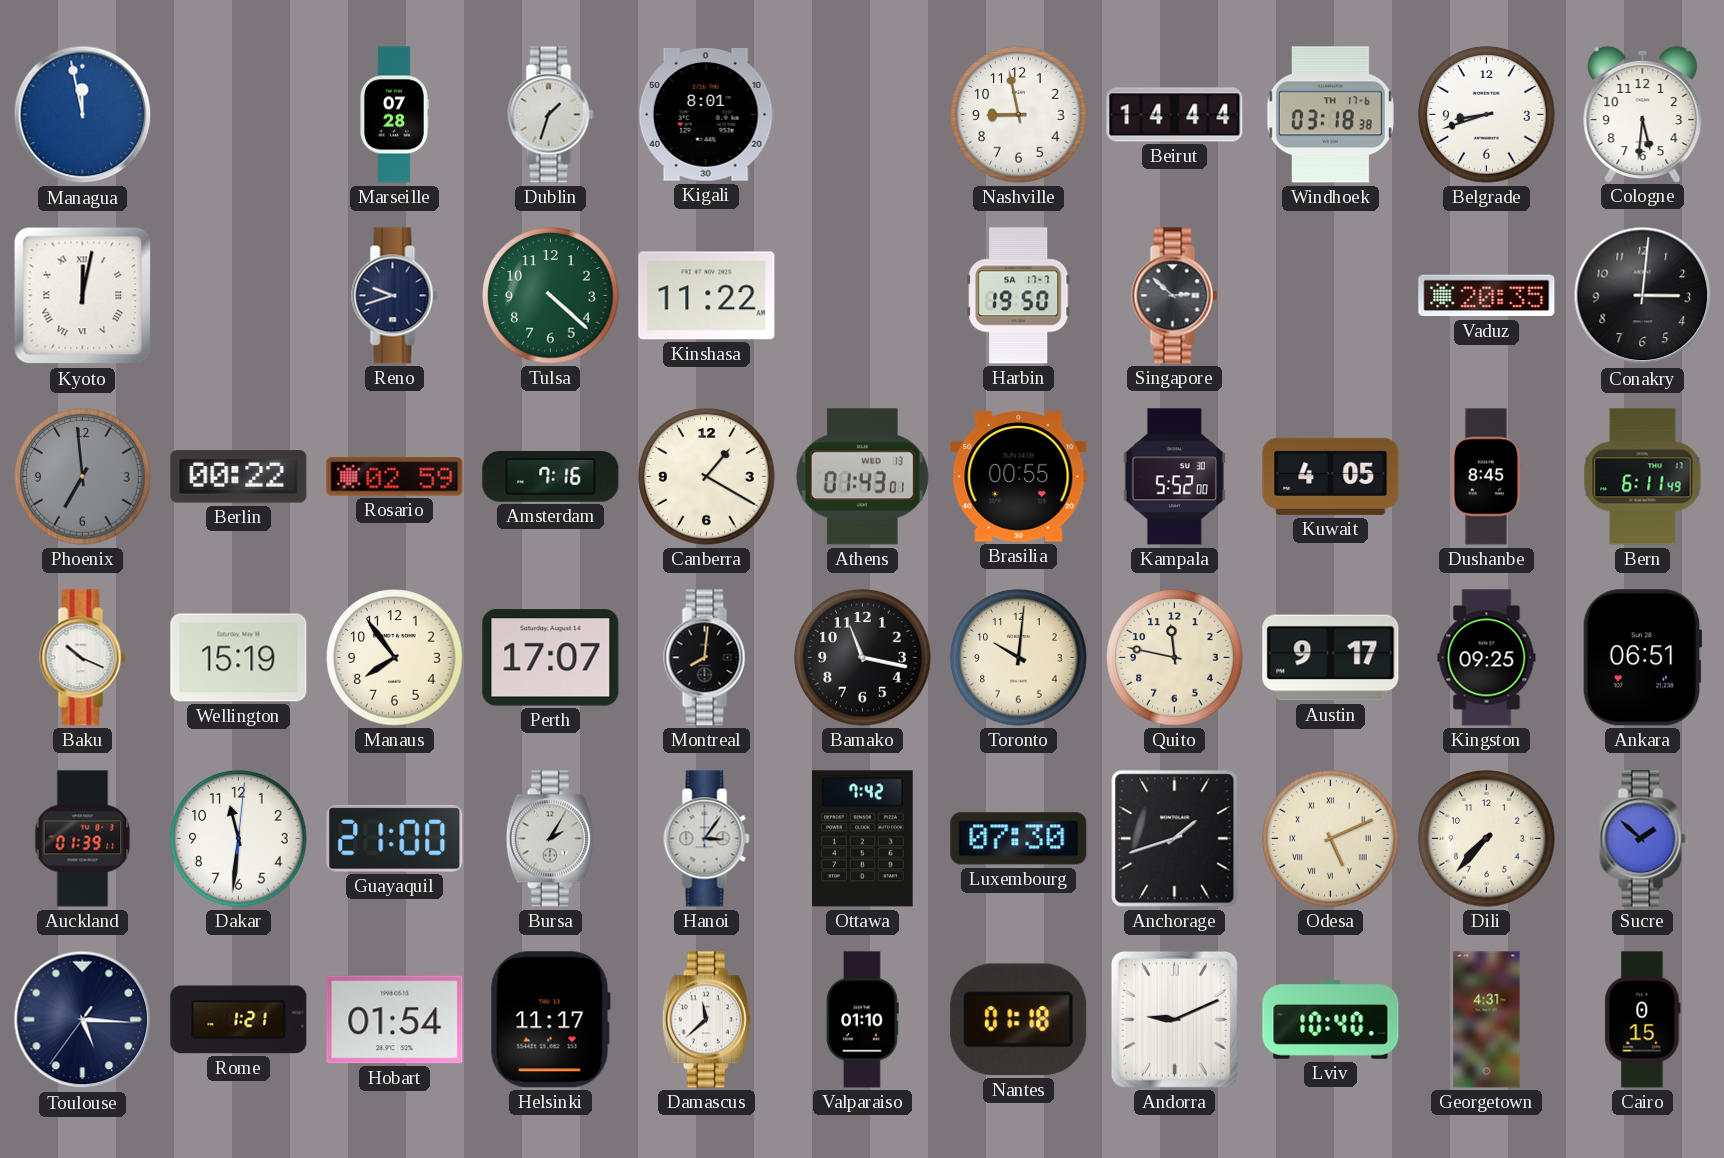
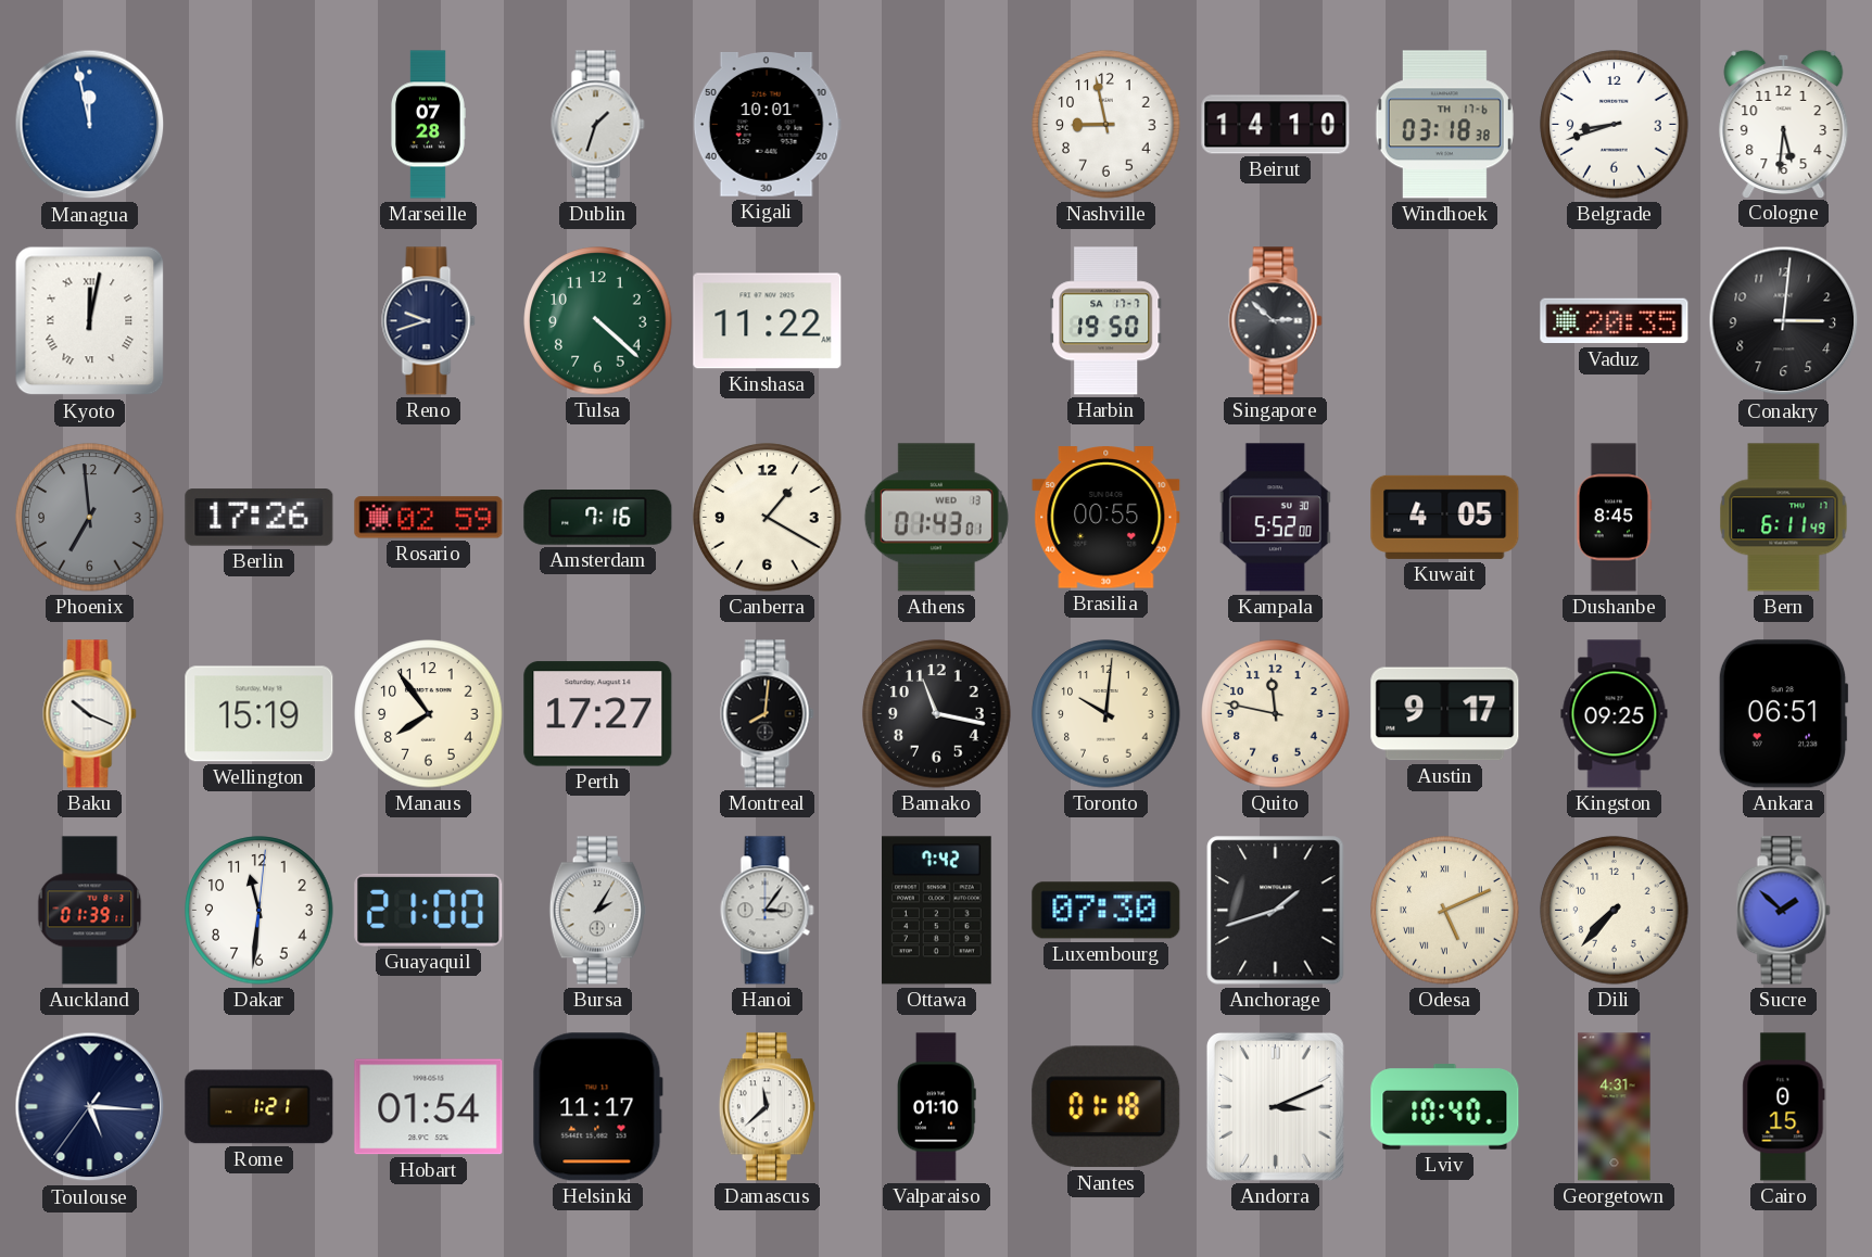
Kigali: 8:01 -> 10:01 (767, 124)
Beirut: 14:44 -> 14:10 (1276, 125)
Berlin: 00:22 -> 17:26 (260, 518)
Perth: 17:07 -> 17:27 (598, 714)
Andorra: 9:11 -> 3:11 (1275, 1106)
